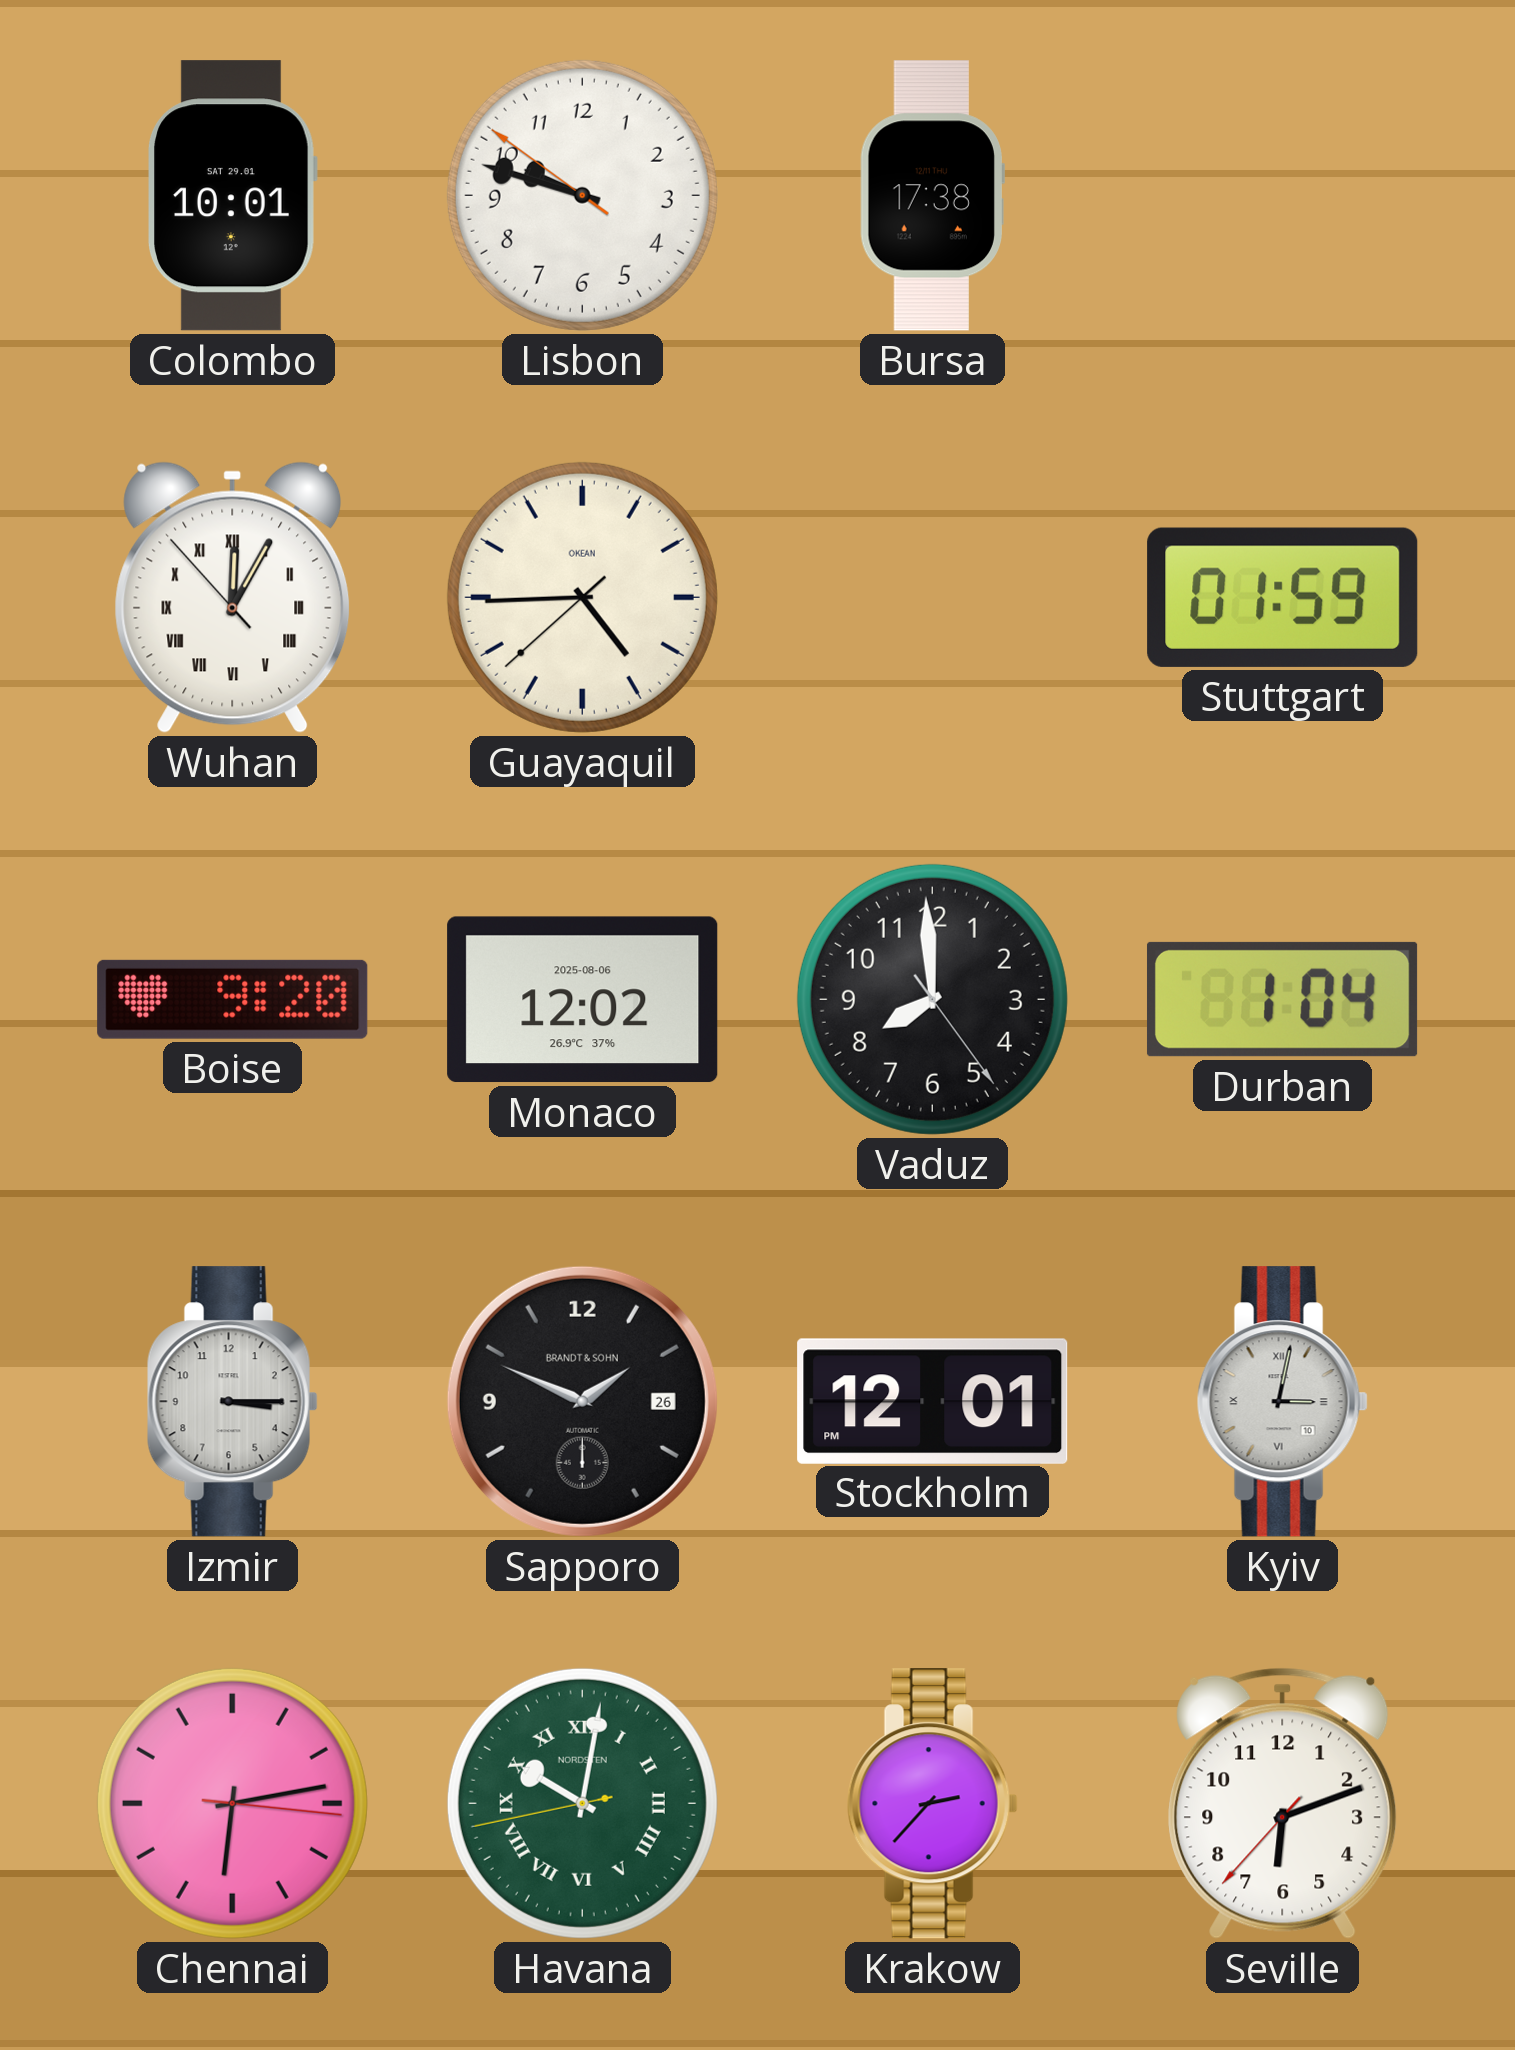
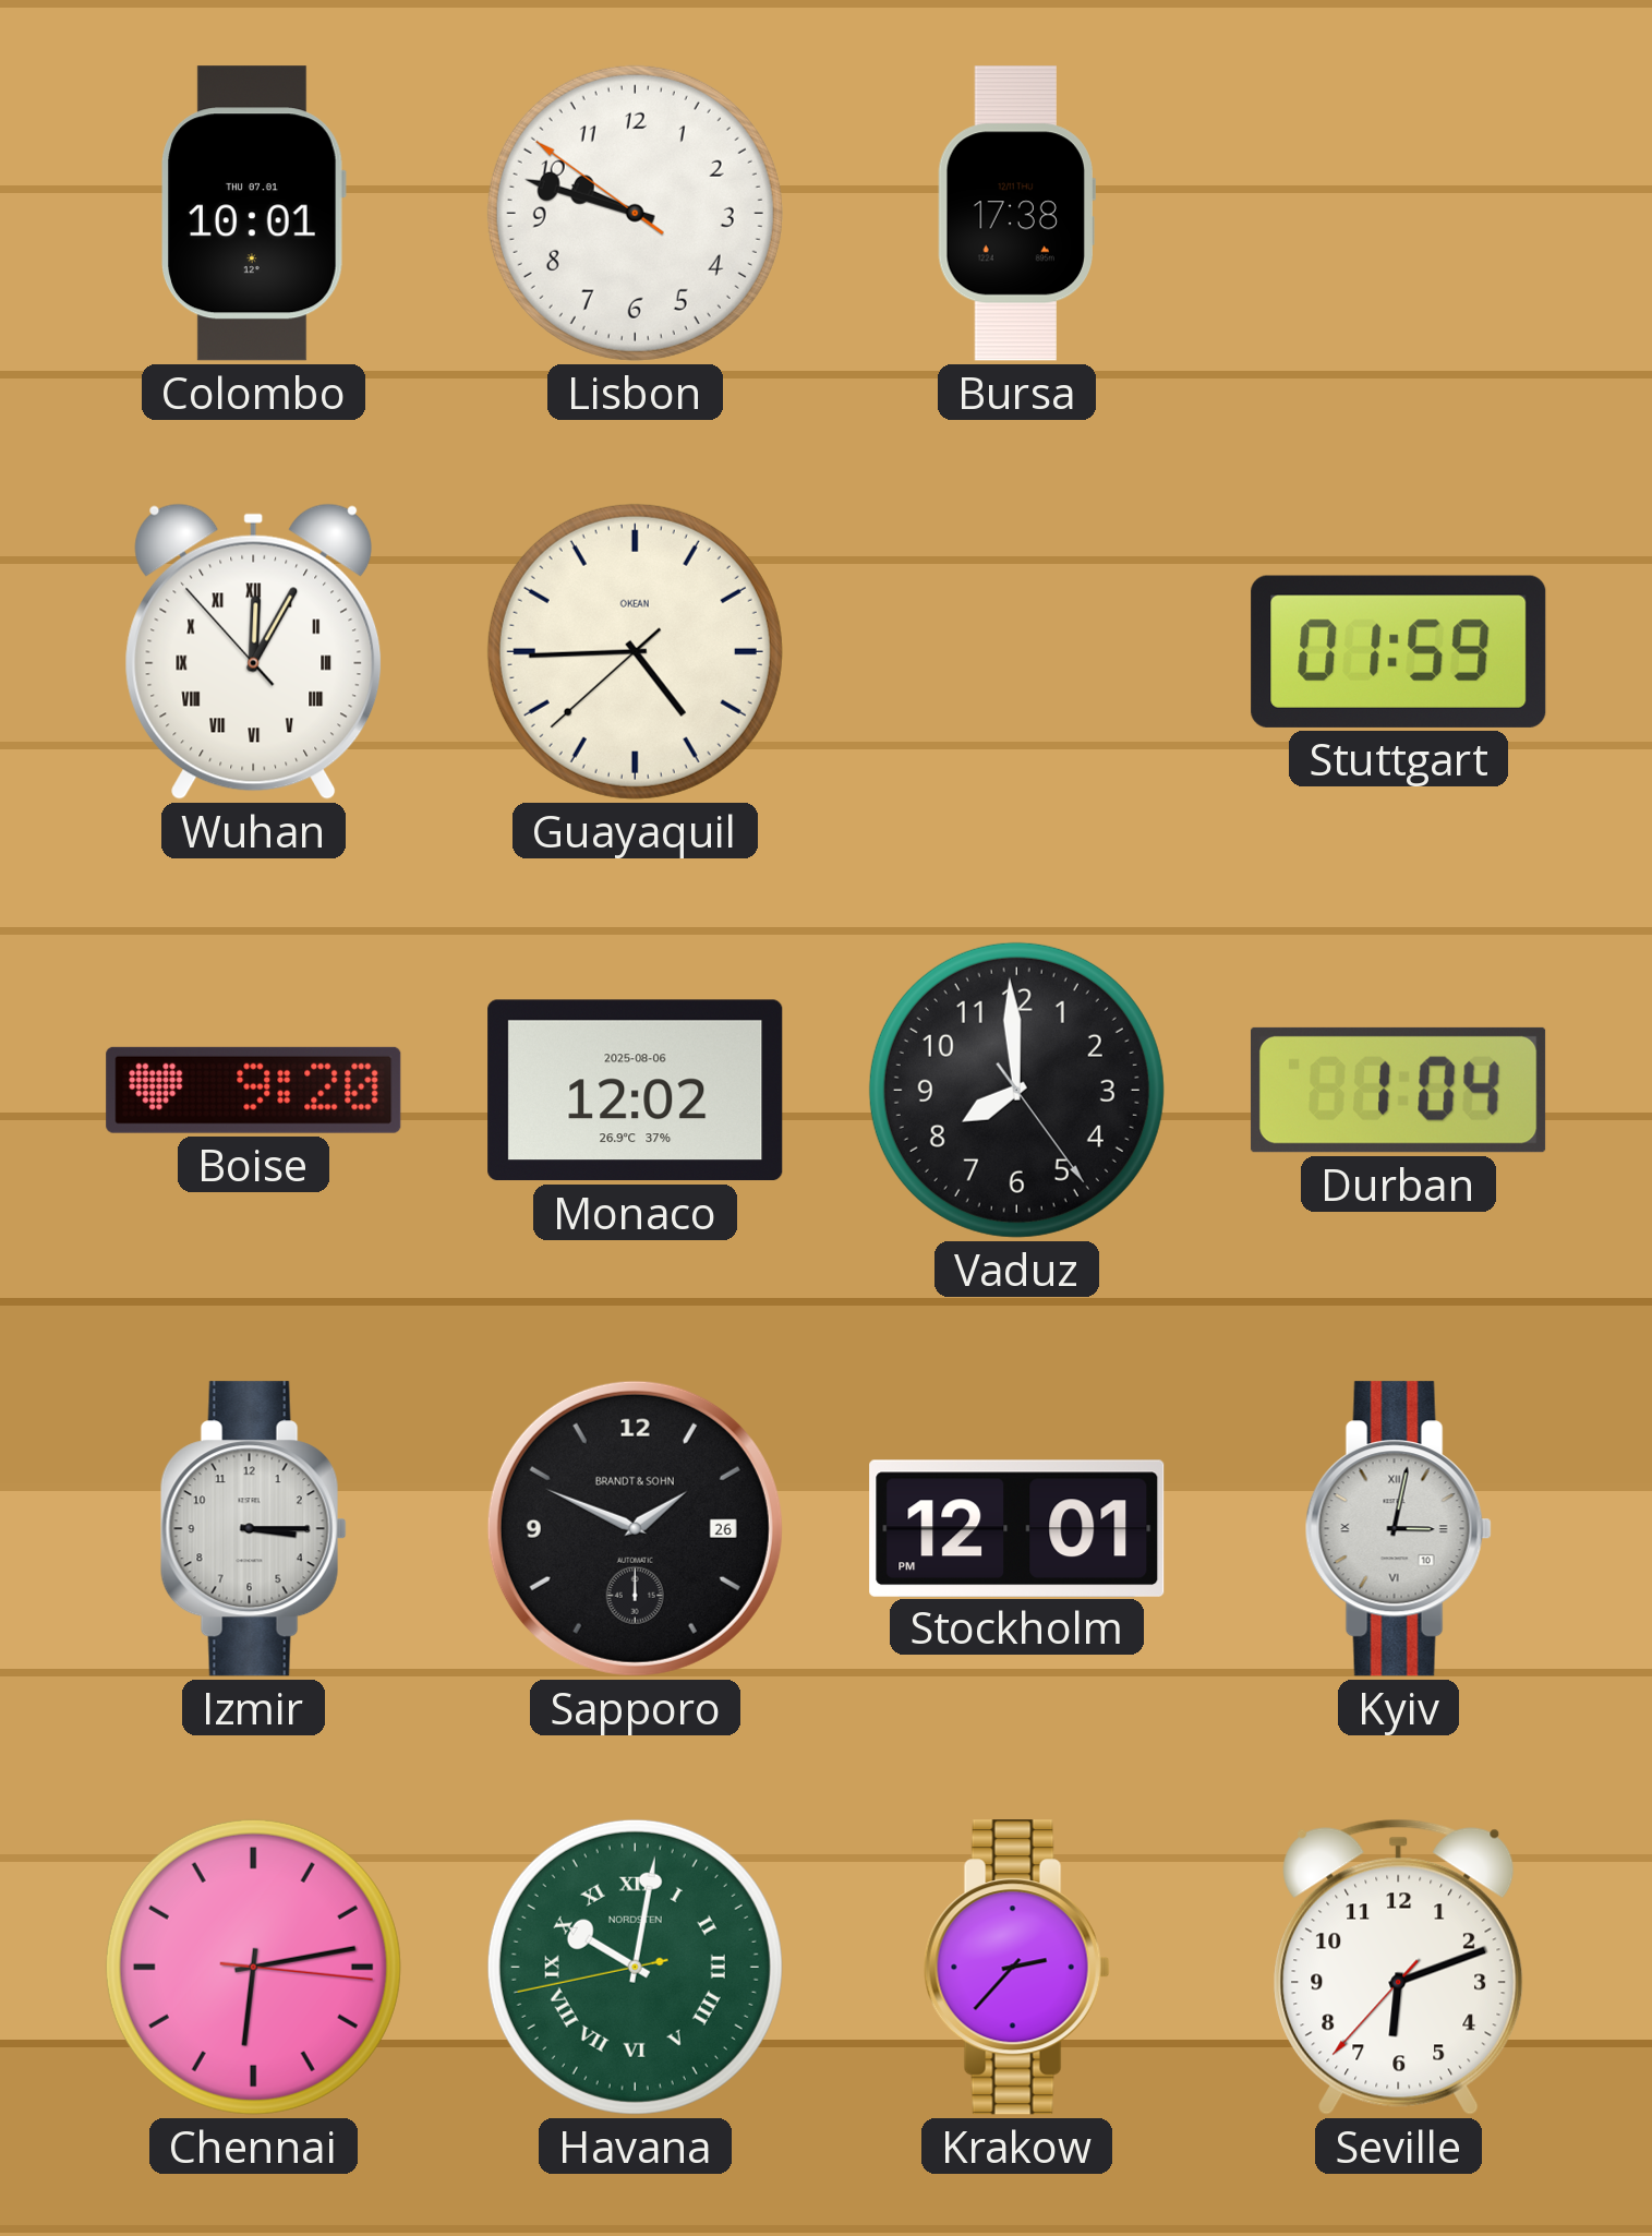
Colombo date: SAT 29.01 -> THU 07.01 (253, 214)
